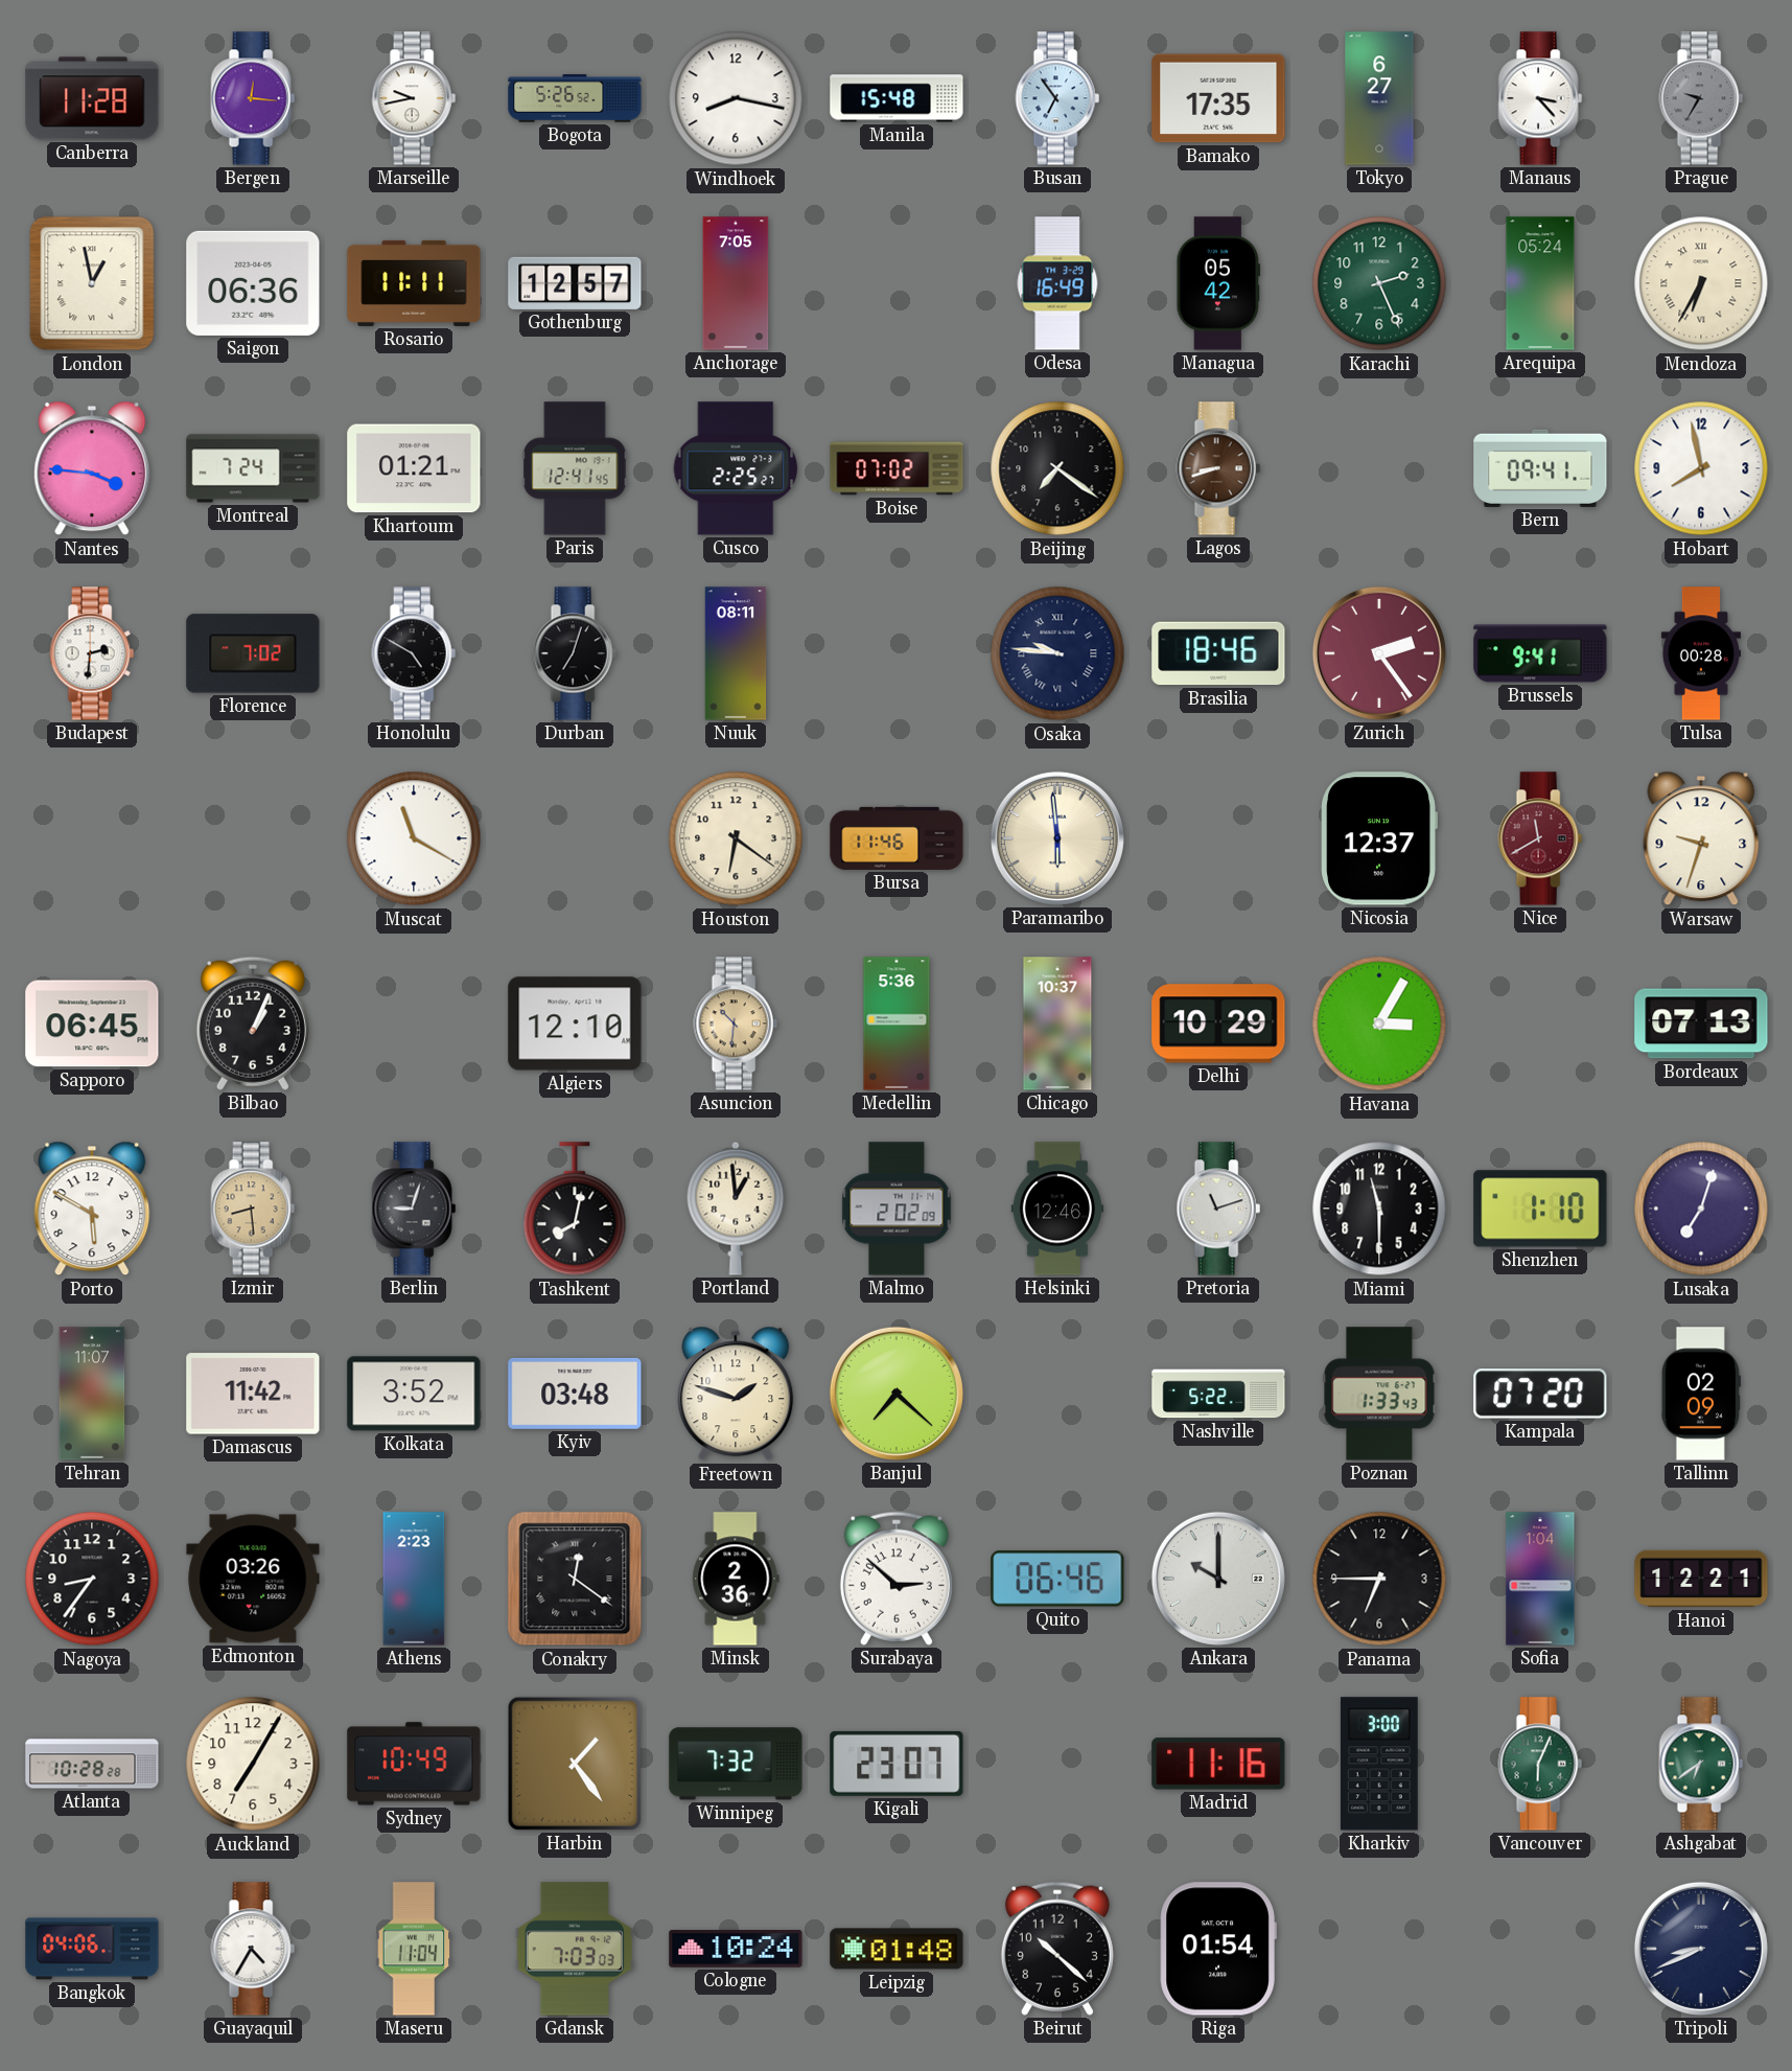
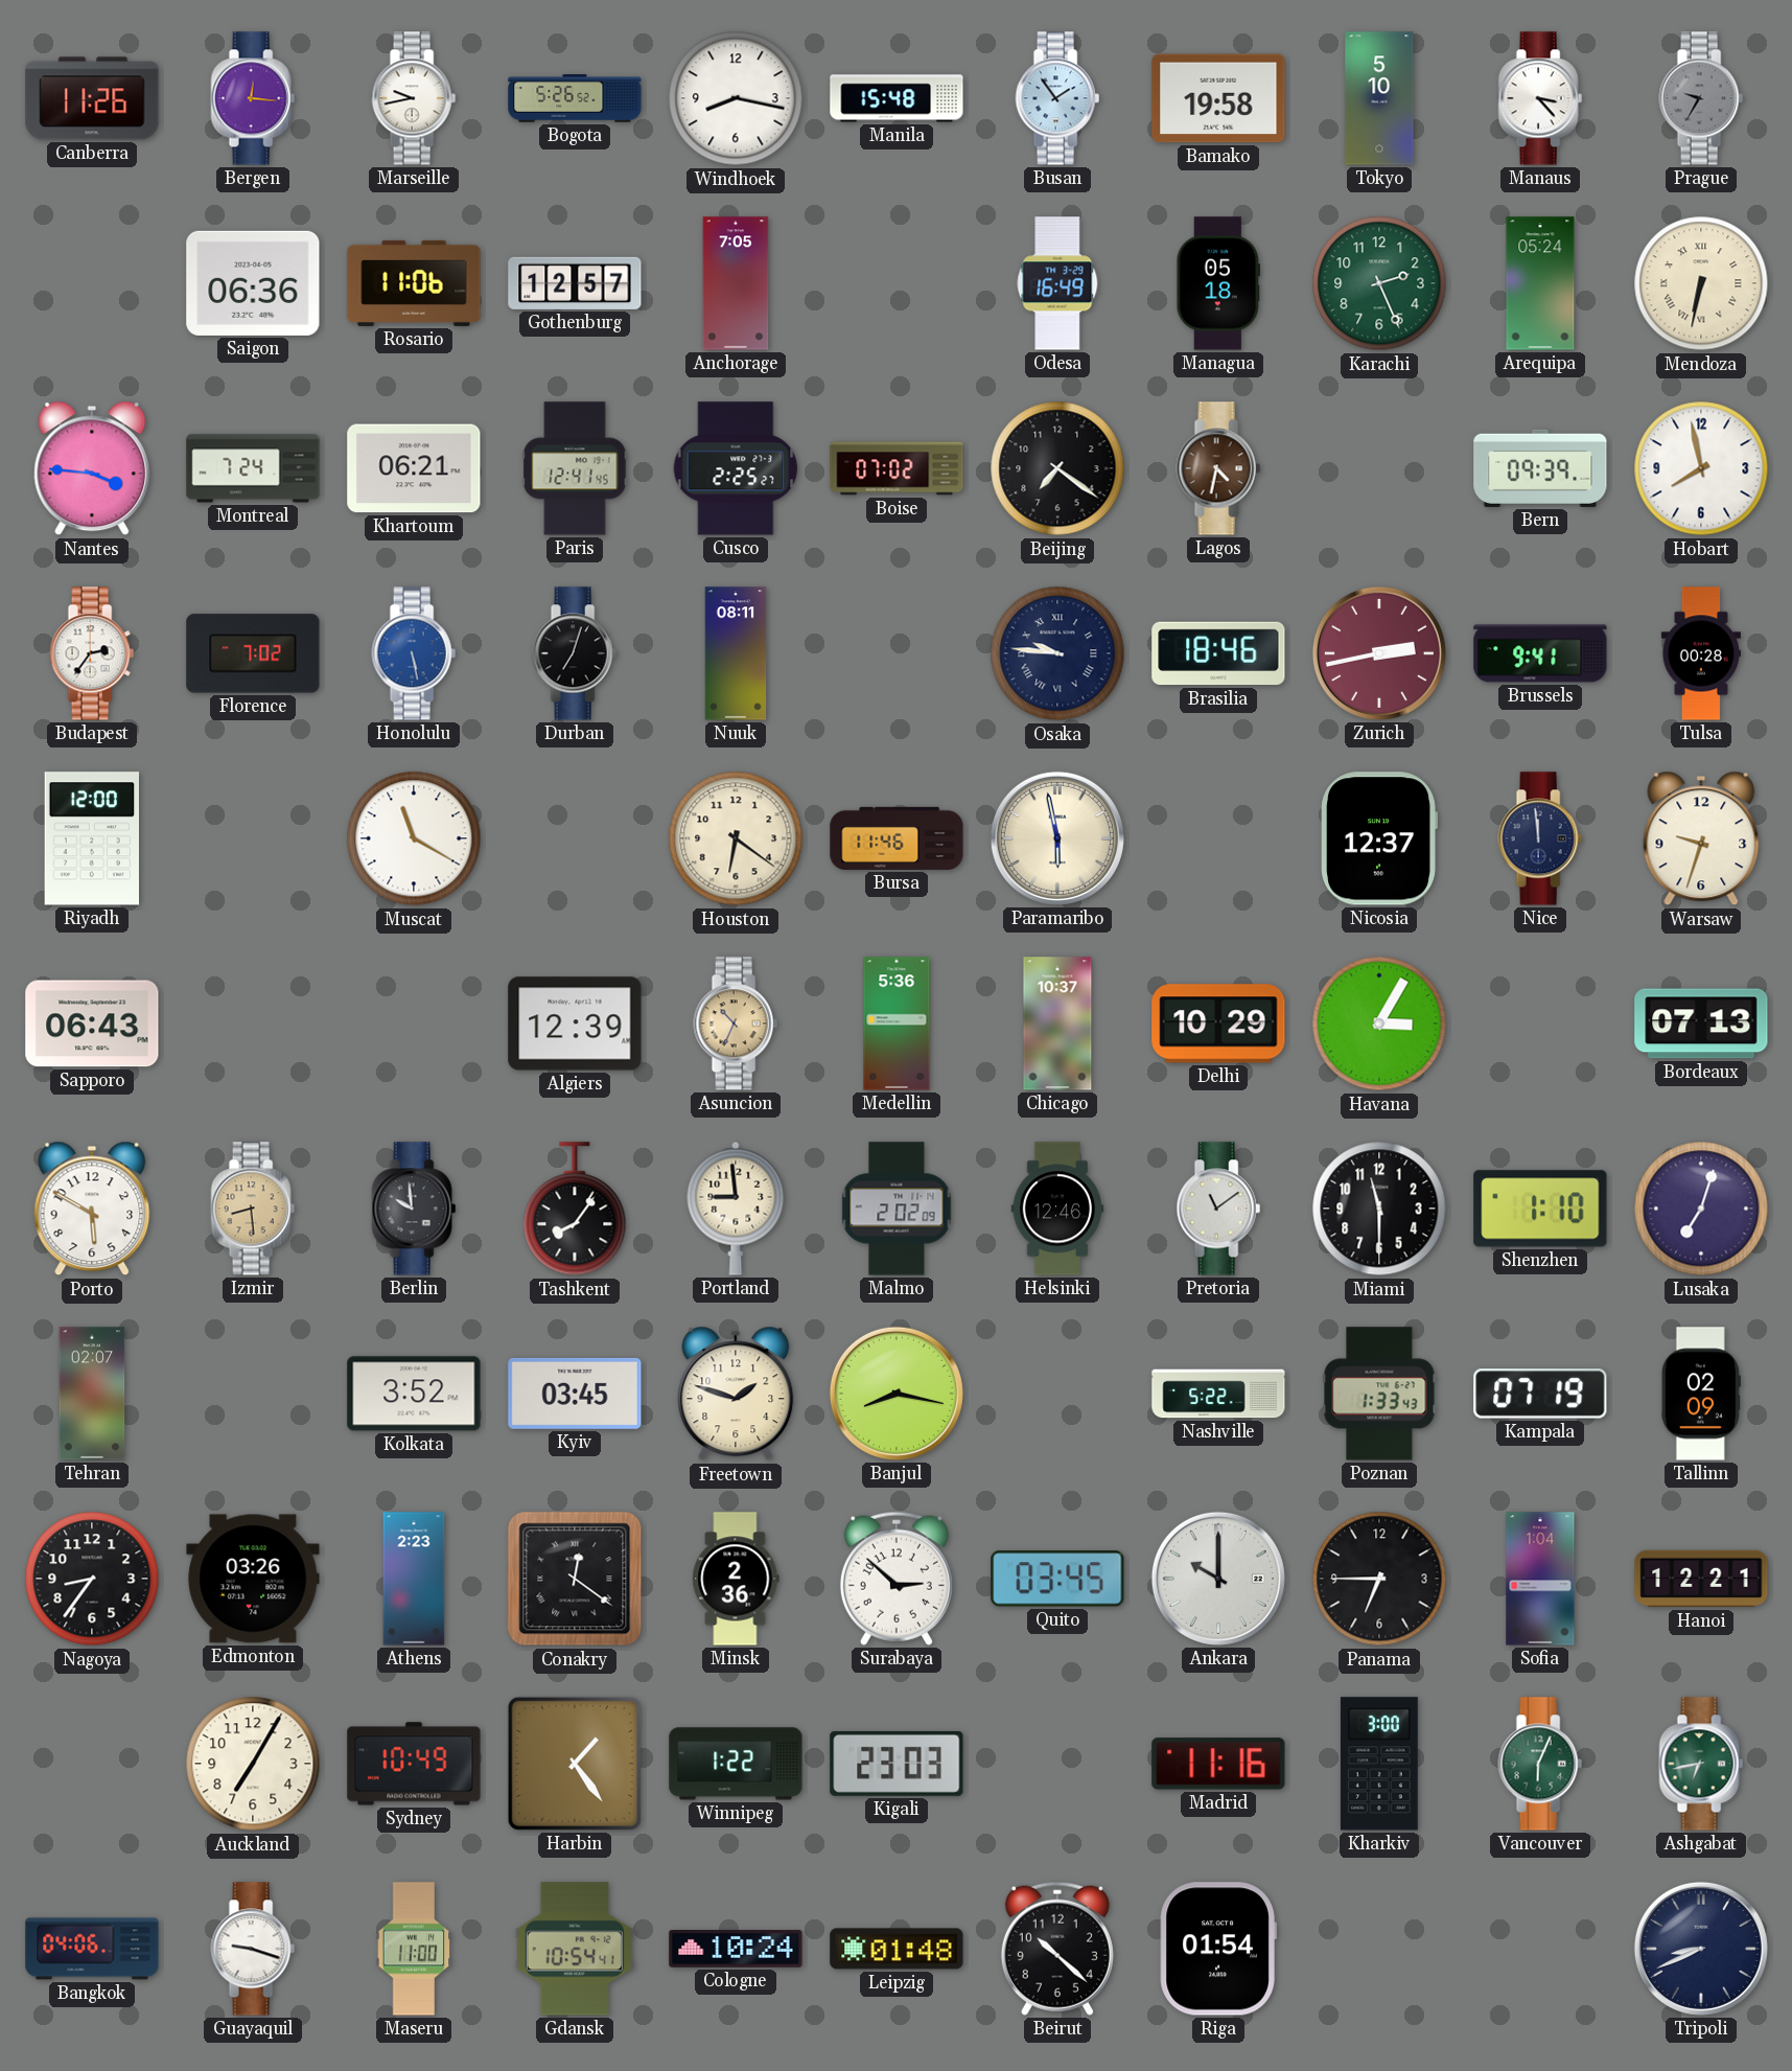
Canberra: 11:28 -> 11:26 (92, 98)
Busan: 6:54 -> 1:54 (1057, 98)
Bamako: 17:35 -> 19:58 (1218, 98)
Tokyo: 6:27 -> 5:10 (1379, 98)
London: 12:58 -> none (92, 283)
Rosario: 11:11 -> 11:06 (414, 283)
Managua: 05:42 -> 05:18 (1218, 283)
Mendoza: 6:35 -> 6:32 (1701, 283)
Khartoum: 01:21 -> 06:21 (414, 468)
Lagos: 8:42 -> 4:32 (1218, 468)
Bern: 09:41 -> 09:39 (1540, 468)
Budapest: 2:31 -> 2:36 (92, 653)
Honolulu: 4:50 -> 5:28 (414, 653)
Honolulu dial: black -> blue (414, 653)
Zurich: 2:24 -> 2:43 (1379, 653)
Riyadh: none -> 12:00 (91, 838)
Paramaribo: 5:59 -> 5:58 (1057, 838)
Nice: 11:40 -> 11:59 (1540, 838)
Nice dial: burgundy -> navy (1540, 838)
Sapporo: 06:45 -> 06:43 (92, 1023)
Bilbao: 1:04 -> none (253, 1023)
Algiers: 12:10 -> 12:39 (575, 1023)
Asuncion: 10:31 -> 10:34 (736, 1023)
Berlin: 9:03 -> 9:59 (414, 1209)
Tashkent: 8:02 -> 8:06 (575, 1210)
Portland: 12:59 -> 8:59 (736, 1209)
Pretoria: 11:12 -> 11:09 (1218, 1209)
Tehran: 11:07 -> 02:07 (92, 1394)
Damascus: 11:42 -> none (253, 1394)
Kyiv: 03:48 -> 03:45 (575, 1394)
Banjul: 7:22 -> 8:17 (897, 1394)
Kampala: 07:20 -> 07:19 (1540, 1394)
Quito: 06:46 -> 03:45 (1057, 1579)
Atlanta: 10:28 -> none (92, 1764)
Winnipeg: 7:32 -> 1:22 (736, 1764)
Kigali: 23:07 -> 23:03 (897, 1764)
Ashgabat: 6:39 -> 6:43 (1701, 1764)
Guayaquil: 4:35 -> 9:18 (253, 1949)
Maseru: 11:04 -> 11:00 (414, 1949)
Gdansk: 7:03 -> 10:54 (574, 1949)
